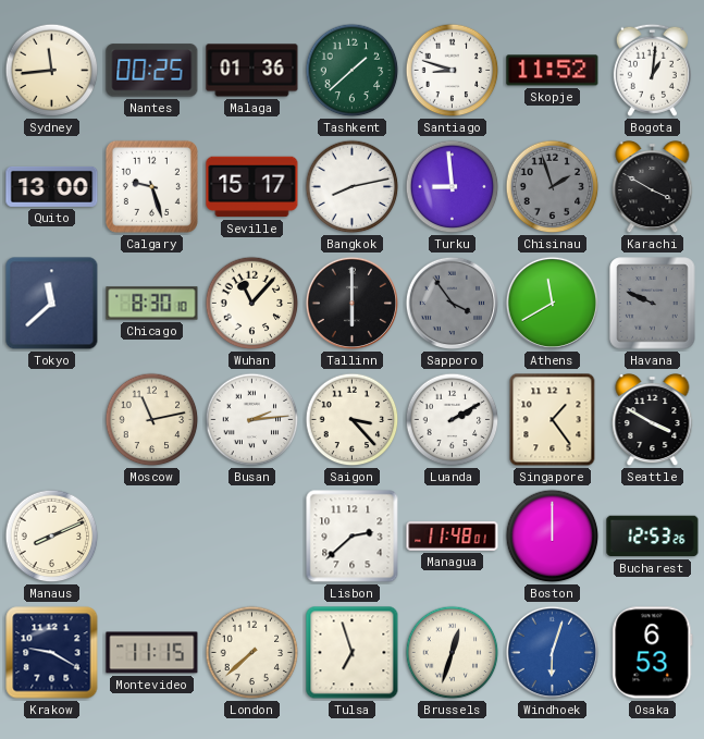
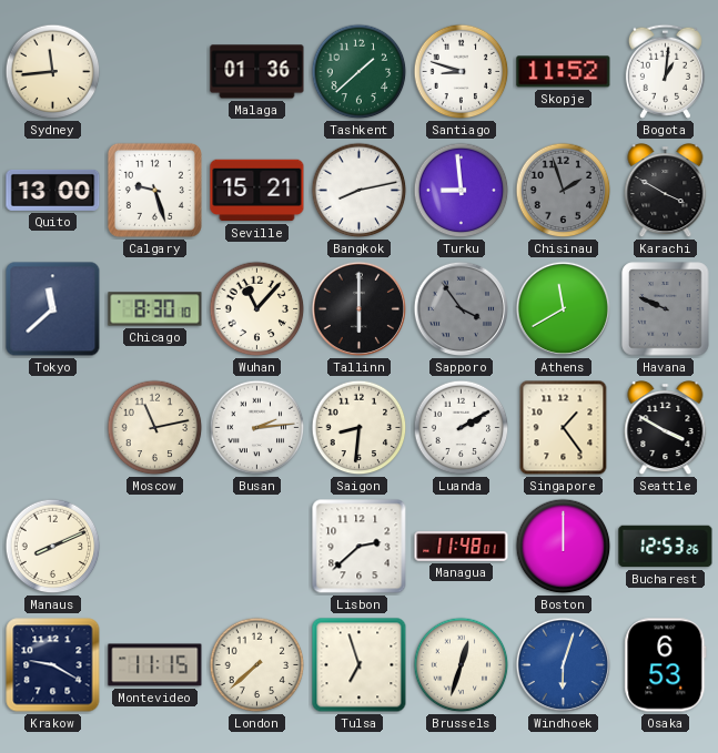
Nantes: 00:25 -> none (152, 71)
Seville: 15:17 -> 15:21 (257, 191)
Saigon: 3:23 -> 8:31 (360, 428)
